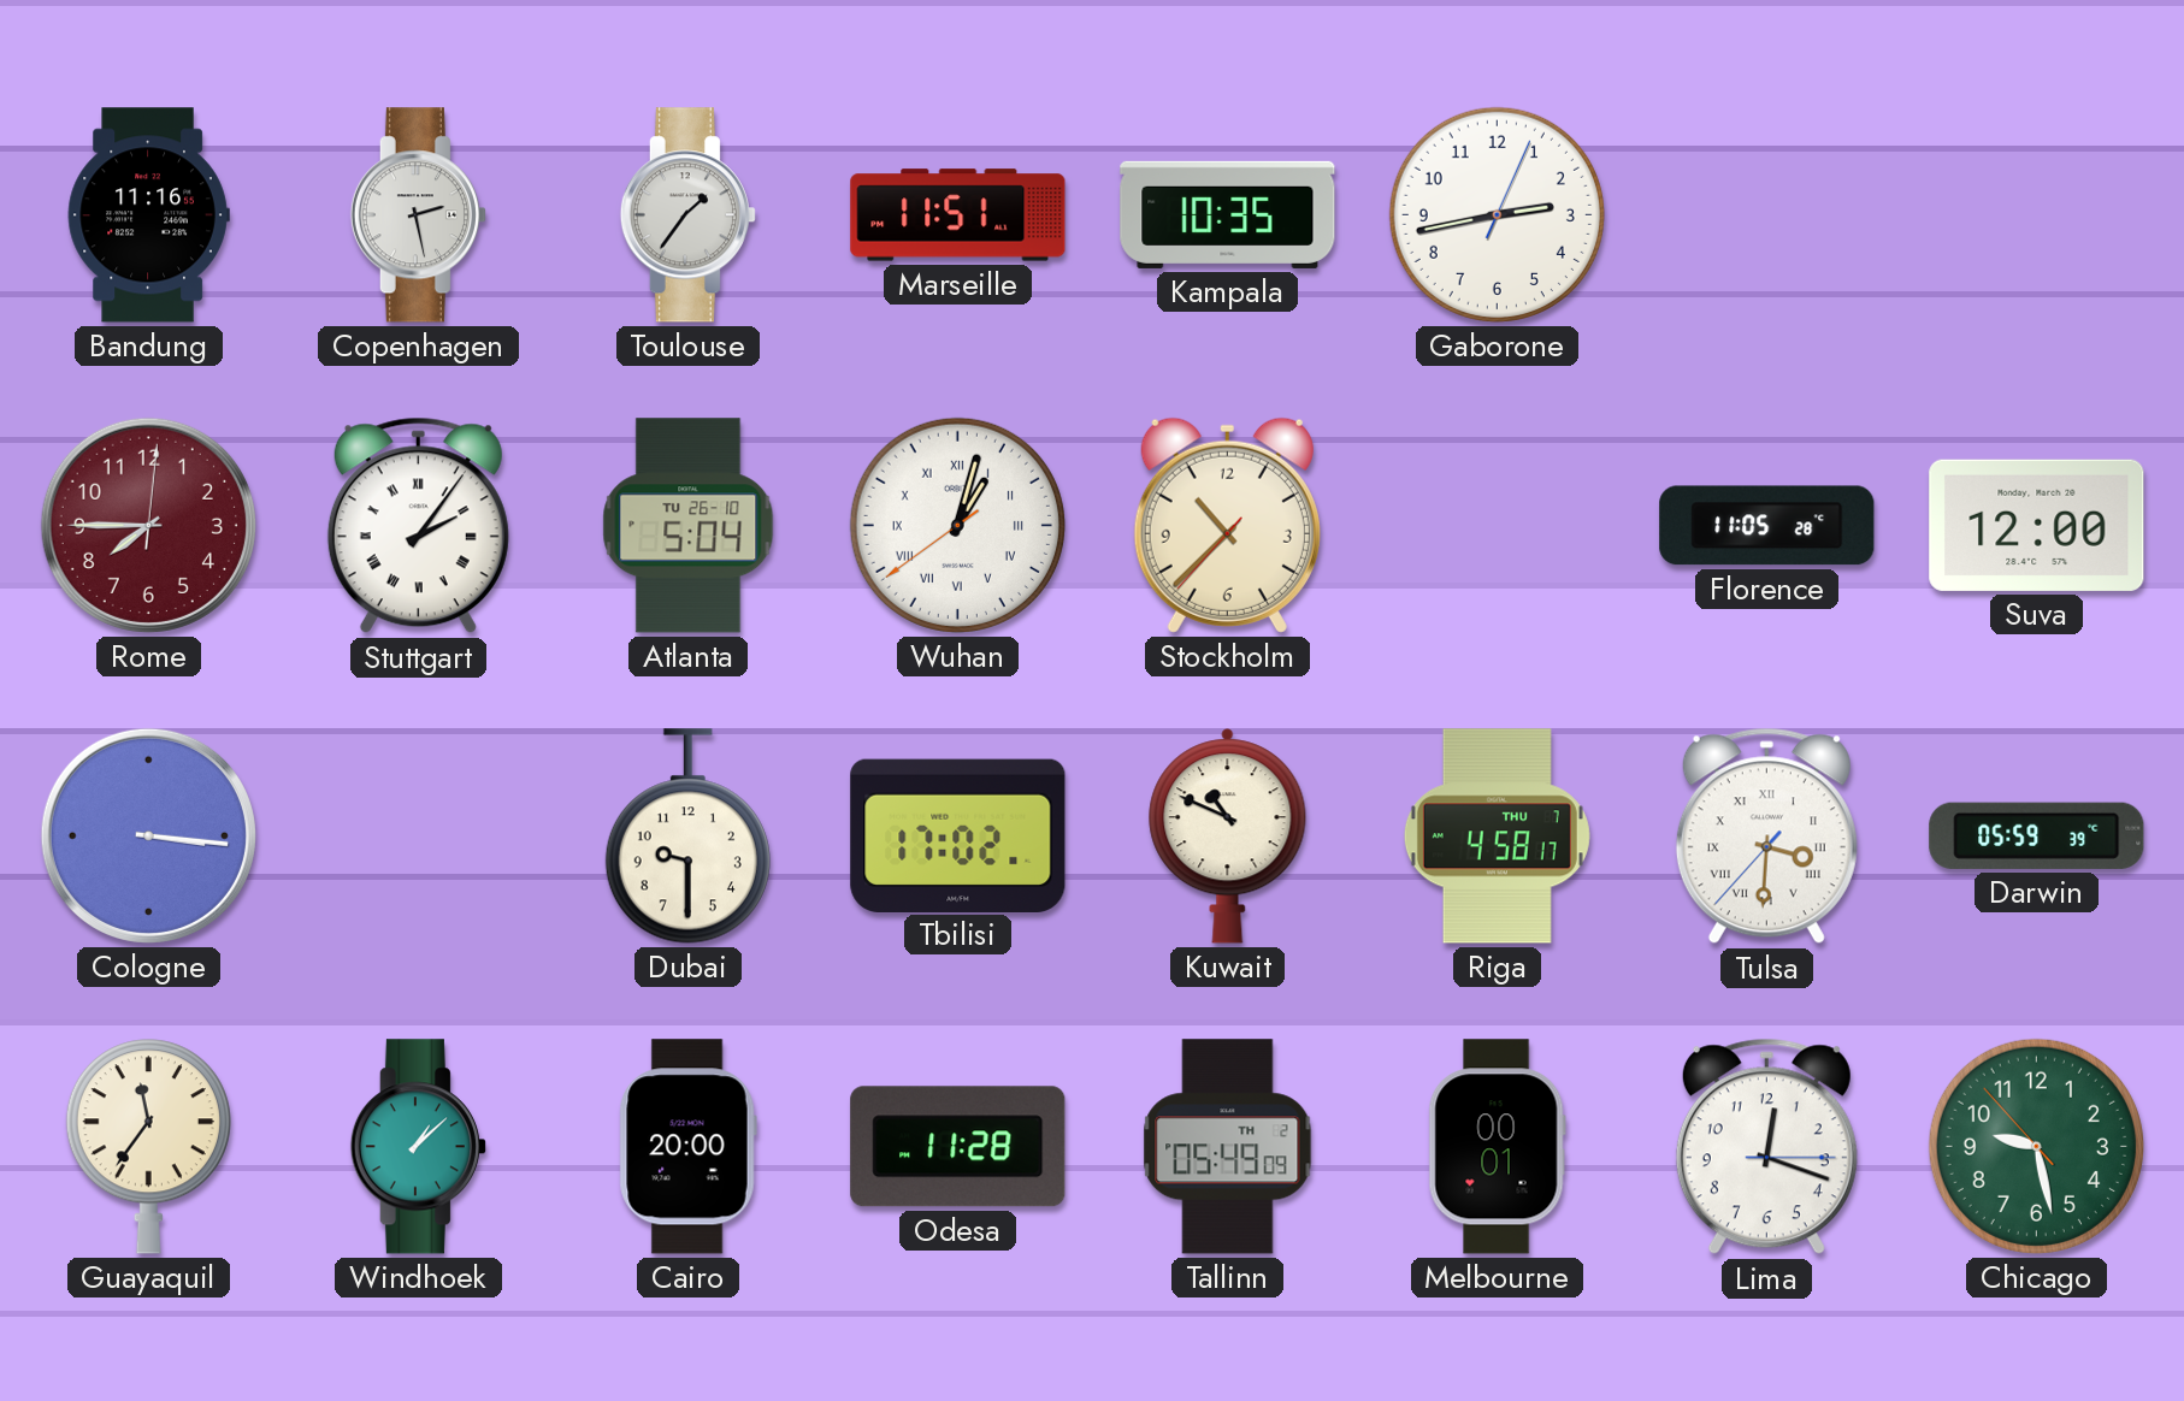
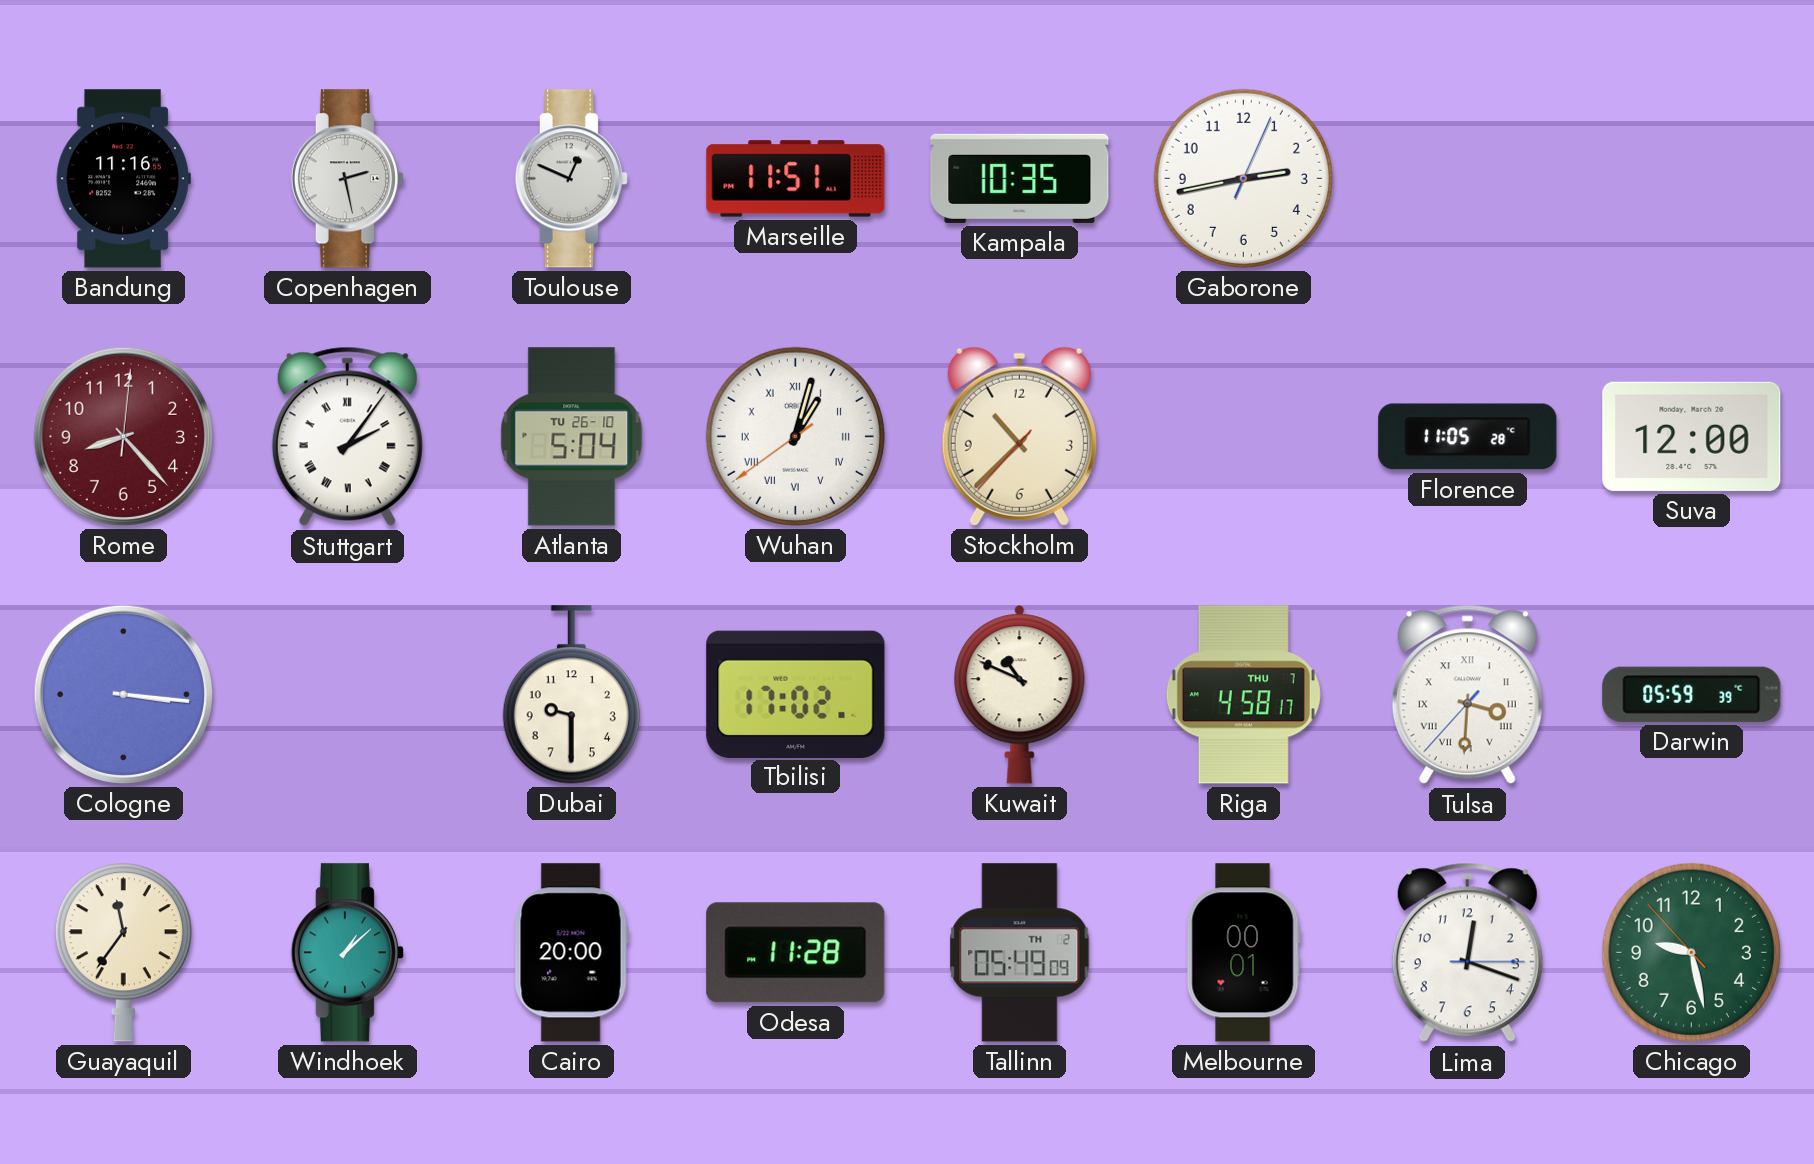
Toulouse: 1:36 -> 12:49 (571, 179)
Rome: 7:45 -> 8:23 (123, 436)
